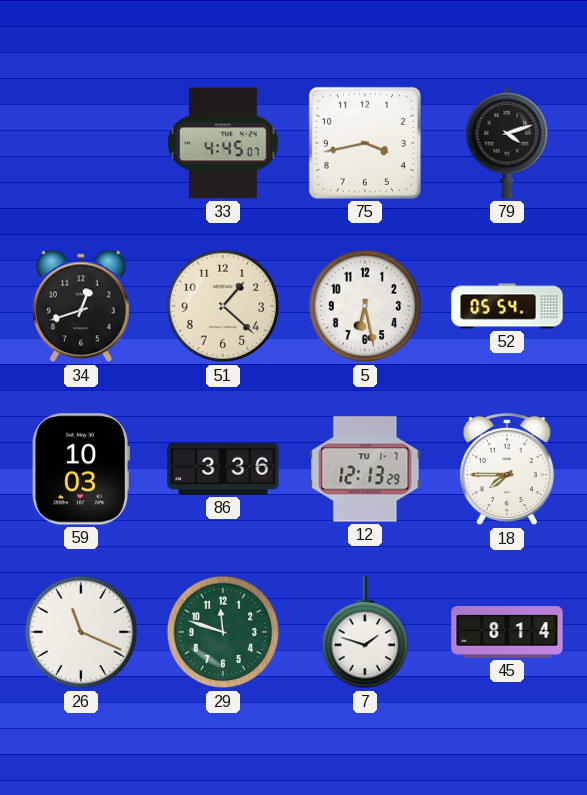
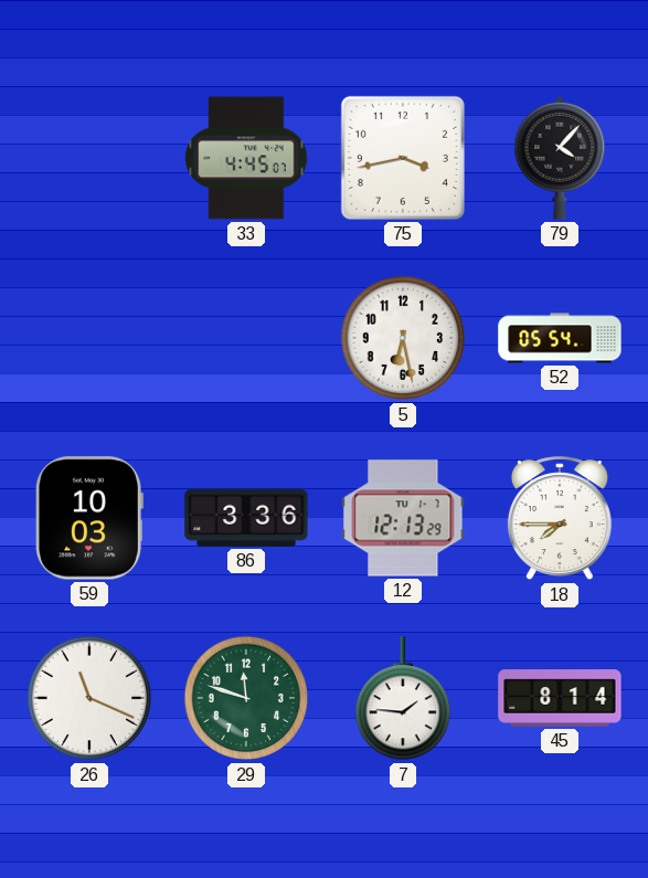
79: 4:12 -> 4:07 (560, 158)
34: 12:42 -> none (81, 306)
51: 1:22 -> none (223, 306)
7: 1:48 -> 1:46 (402, 699)
